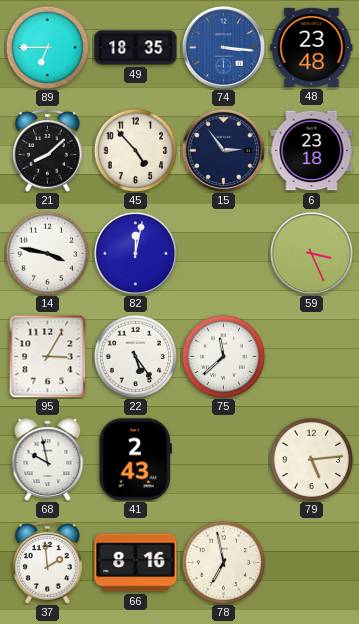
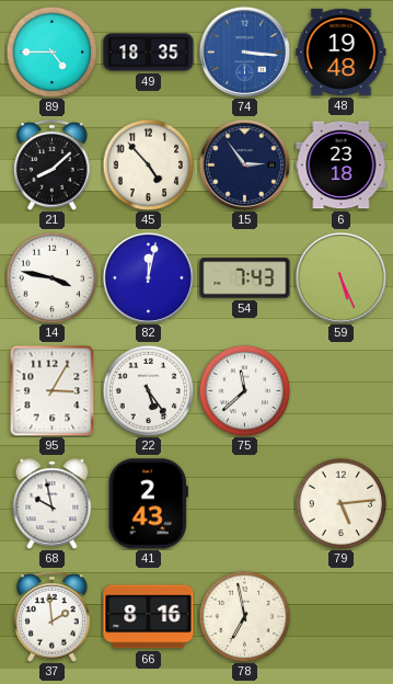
89: 6:45 -> 4:45 (51, 52)
48: 23:48 -> 19:48 (342, 52)
54: none -> 7:43 (245, 278)
59: 3:26 -> 5:26 (340, 277)
